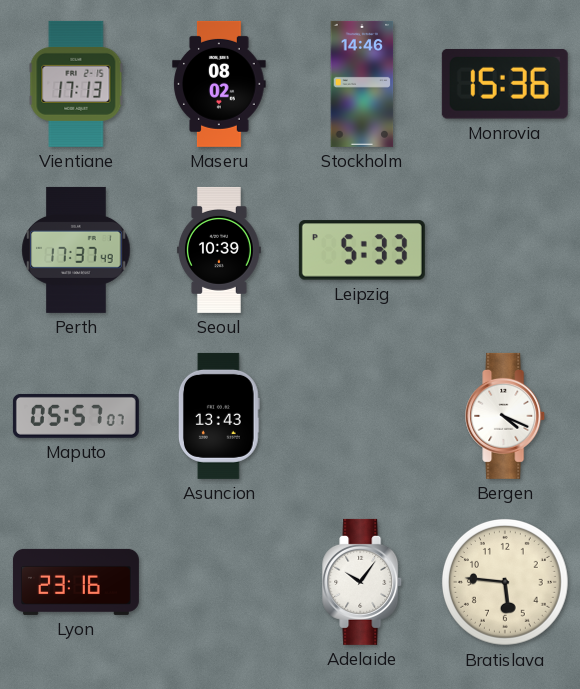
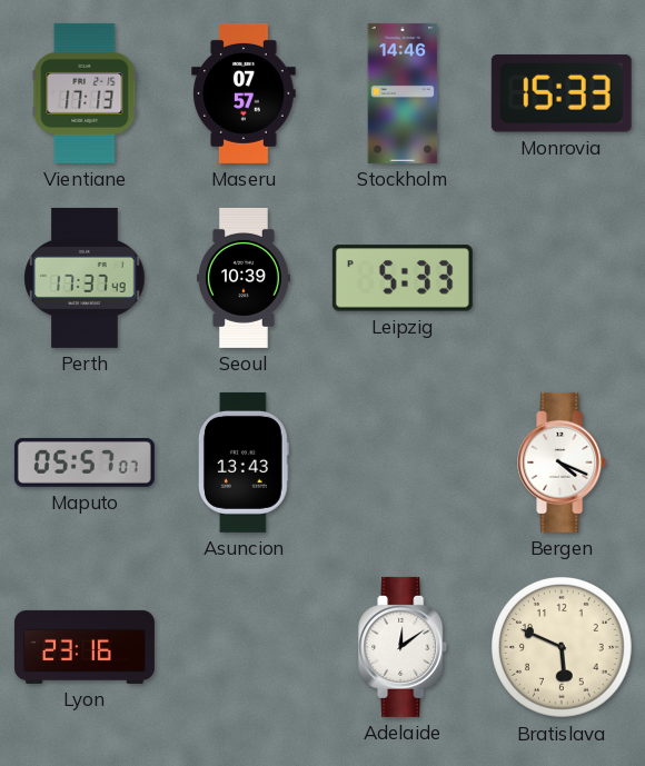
Maseru: 08:02 -> 07:57 (244, 93)
Monrovia: 15:36 -> 15:33 (562, 93)
Adelaide: 10:06 -> 12:09 (404, 647)
Bratislava: 5:46 -> 5:49 (563, 648)
